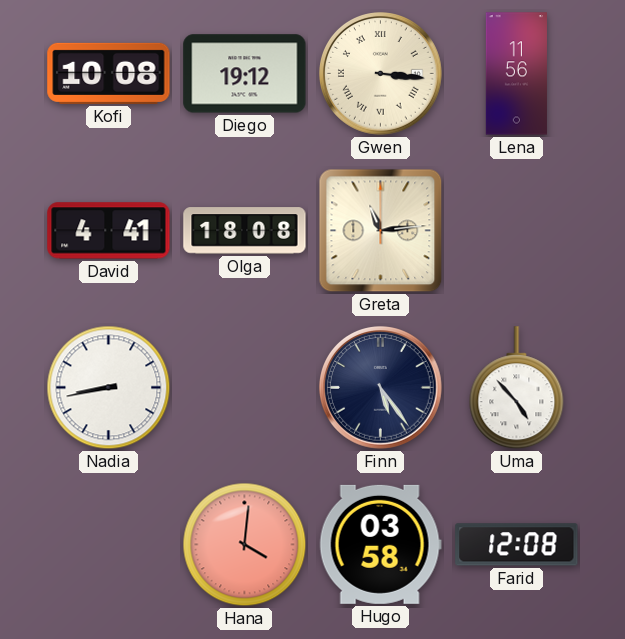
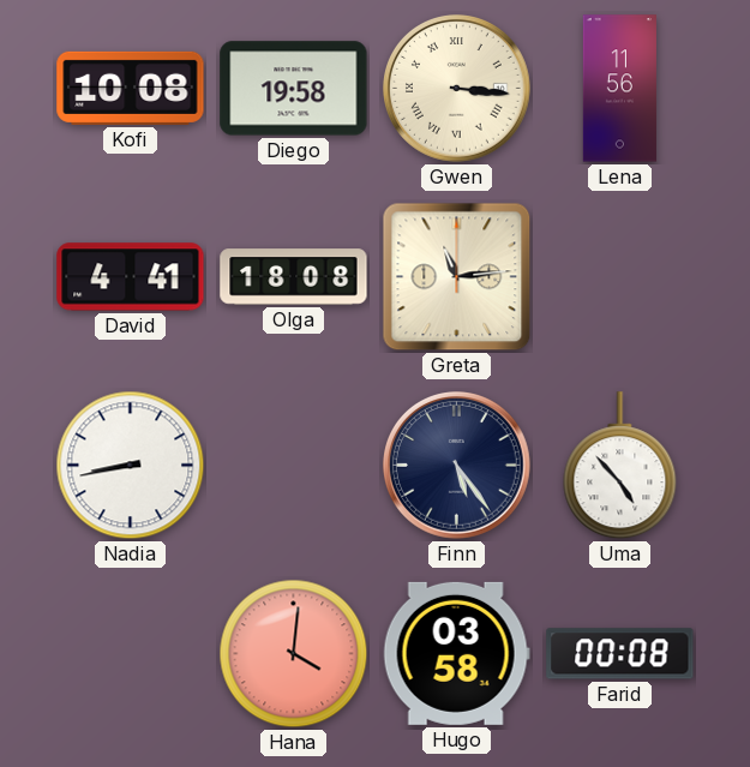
Diego: 19:12 -> 19:58 (294, 89)
Farid: 12:08 -> 00:08 (620, 654)
